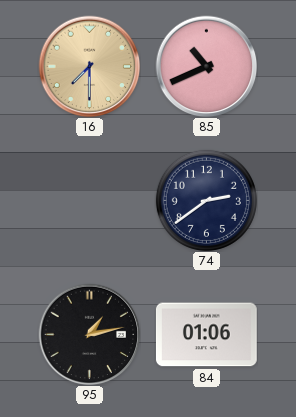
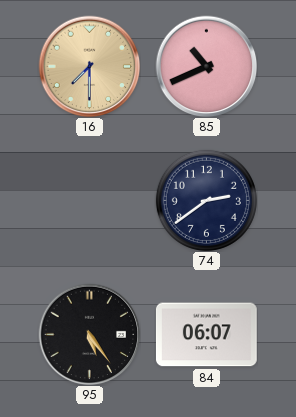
95: 1:13 -> 5:24 (89, 334)
84: 01:06 -> 06:07 (206, 335)
